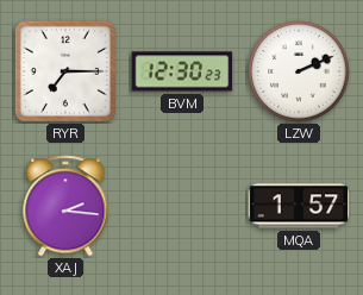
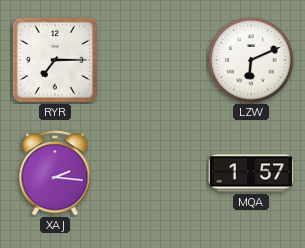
BVM: 12:30 -> none (182, 71)
LZW: 2:11 -> 6:11 (251, 60)
